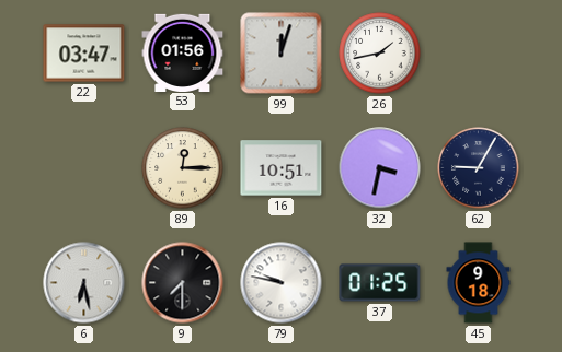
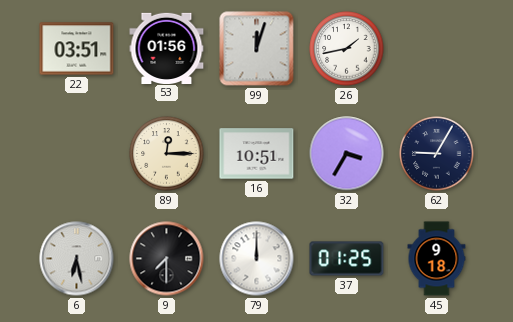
22: 03:47 -> 03:51 (77, 49)
32: 3:32 -> 3:35 (347, 154)
79: 9:47 -> 12:00 (257, 259)
